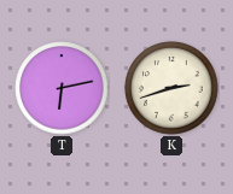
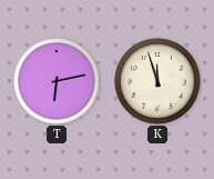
K: 2:42 -> 11:57 (157, 81)
